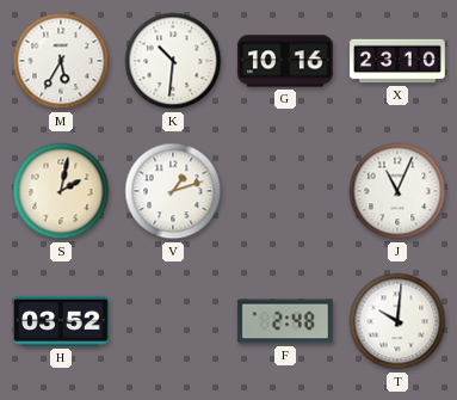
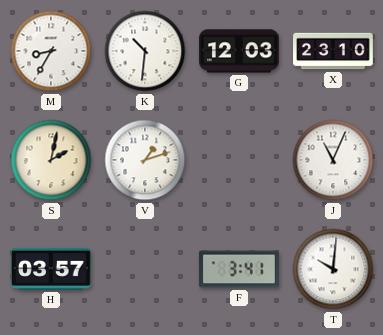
M: 5:35 -> 8:35 (51, 51)
G: 10:16 -> 12:03 (240, 51)
H: 03:52 -> 03:57 (52, 269)
F: 2:48 -> 3:41 (240, 269)
